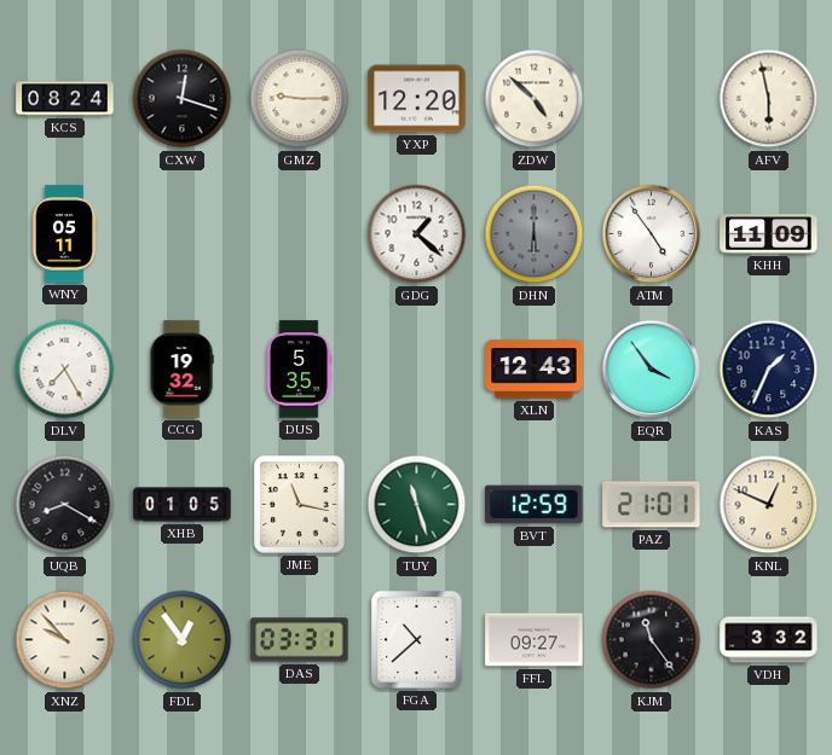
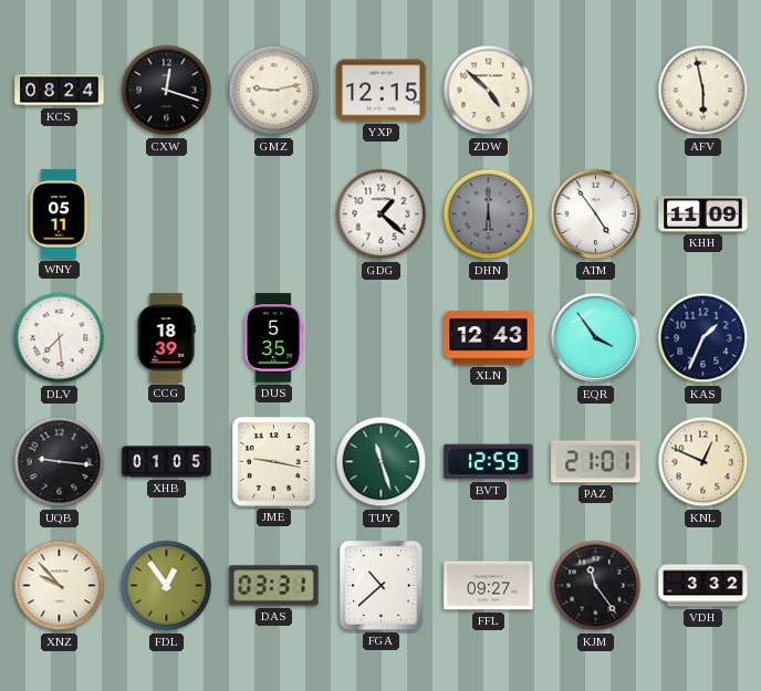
GMZ: 9:15 -> 9:13 (274, 91)
YXP: 12:20 -> 12:15 (382, 91)
DLV: 7:25 -> 7:29 (60, 338)
CCG: 19:32 -> 18:39 (166, 338)
UQB: 8:20 -> 9:16 (60, 462)
JME: 11:17 -> 9:17 (274, 462)
